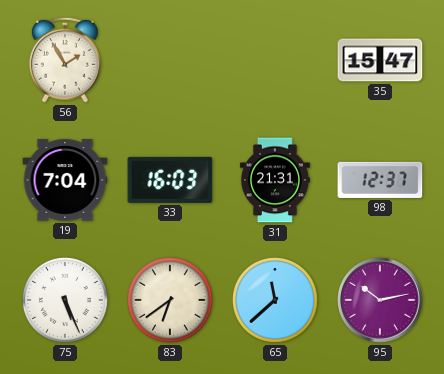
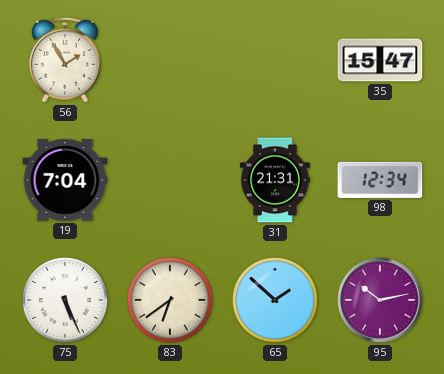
33: 16:03 -> none (170, 180)
98: 12:37 -> 12:34 (380, 180)
65: 11:38 -> 1:52 (275, 300)
